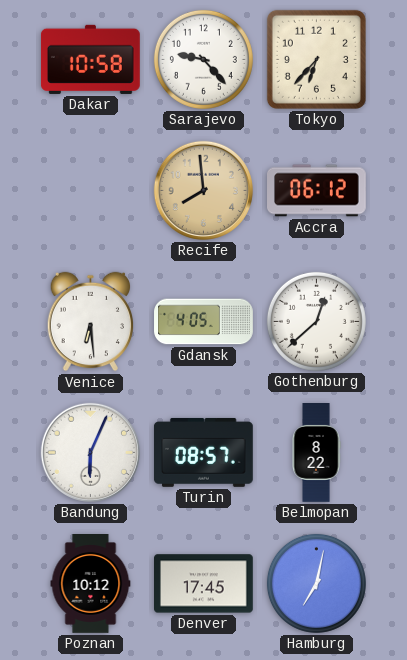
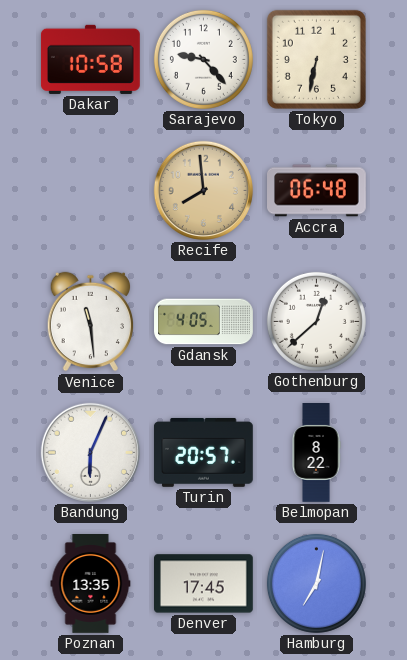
Tokyo: 6:37 -> 6:32 (316, 59)
Accra: 06:12 -> 06:48 (317, 191)
Venice: 6:29 -> 11:29 (90, 322)
Turin: 08:57 -> 20:57 (203, 452)
Poznan: 10:12 -> 13:35 (91, 584)
